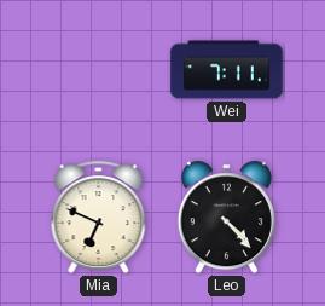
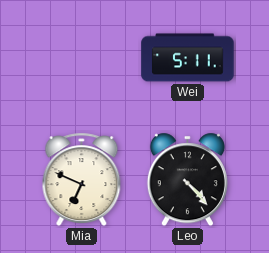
Wei: 7:11 -> 5:11 (188, 58)
